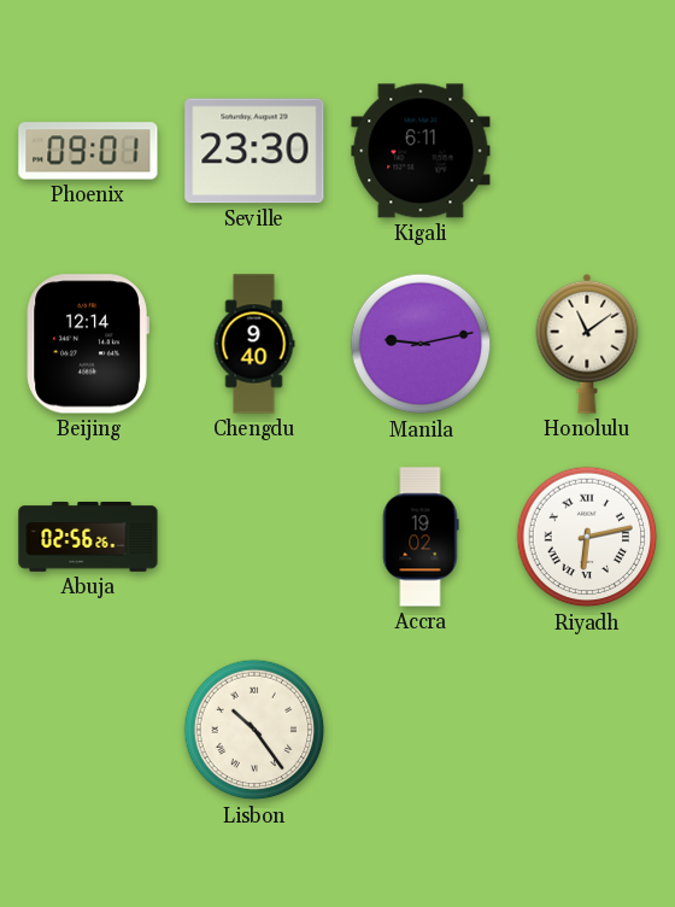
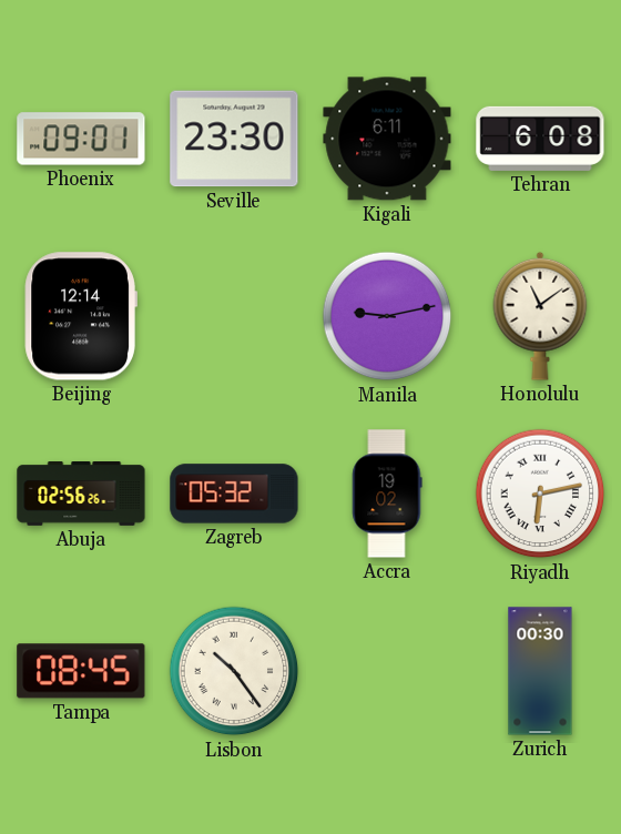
Tehran: none -> 6:08 (540, 139)
Chengdu: 9:40 -> none (254, 344)
Zagreb: none -> 05:32 (234, 494)
Tampa: none -> 08:45 (81, 671)
Zurich: none -> 00:30 (540, 671)
